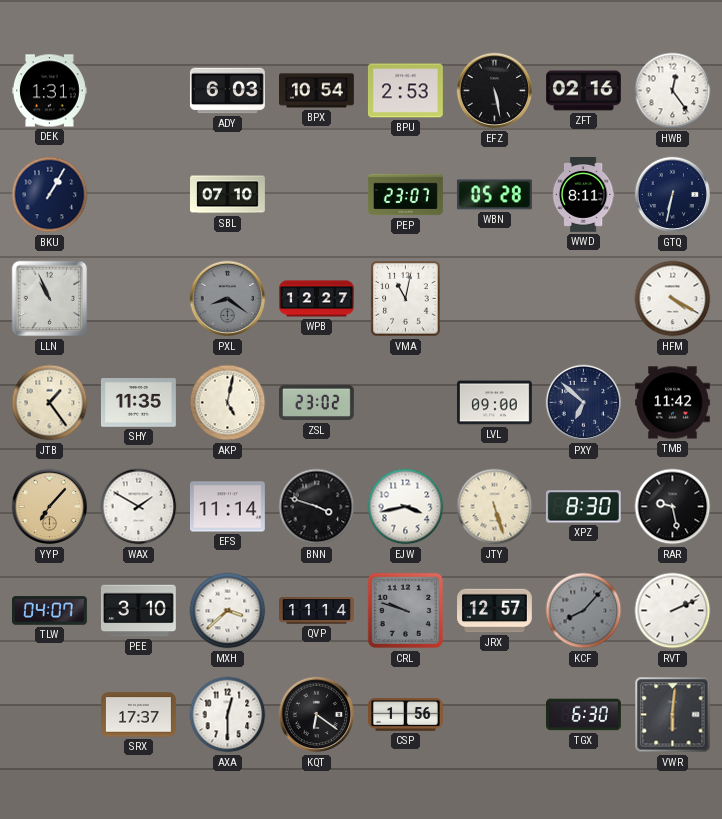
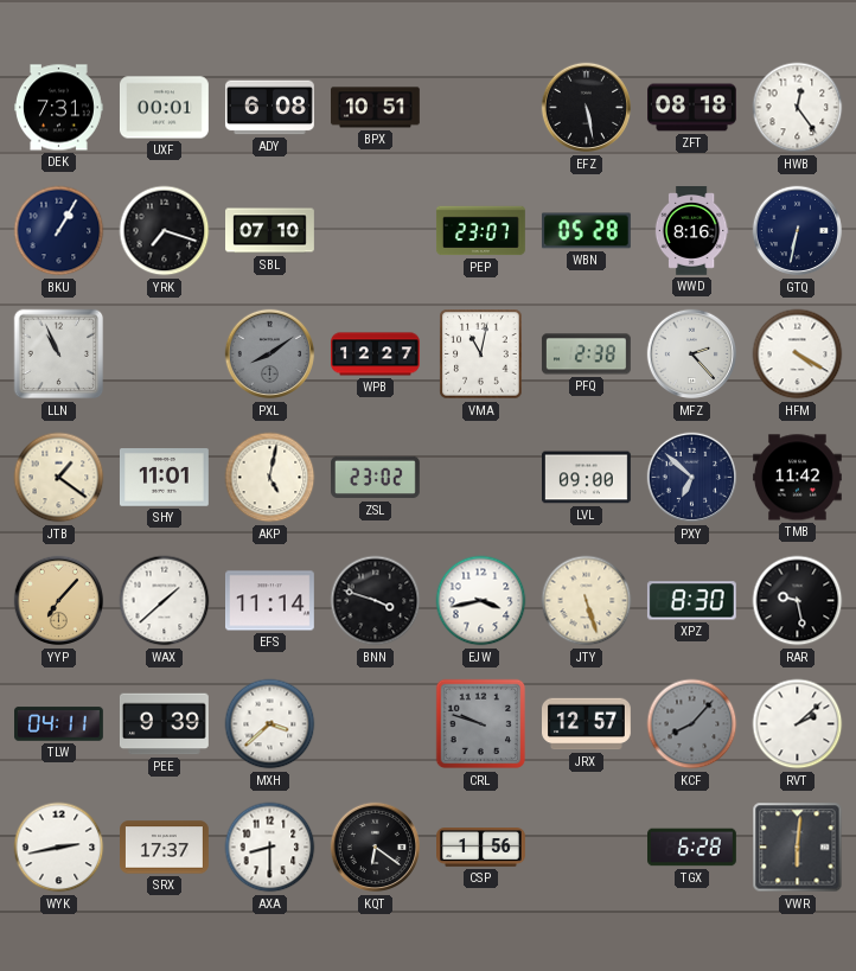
DEK: 1:31 -> 7:31 (59, 108)
UXF: none -> 00:01 (165, 108)
ADY: 6:03 -> 6:08 (269, 108)
BPX: 10:54 -> 10:51 (376, 108)
BPU: 2:53 -> none (406, 91)
ZFT: 02:16 -> 08:18 (692, 108)
YRK: none -> 7:18 (165, 231)
WWD: 8:11 -> 8:16 (691, 231)
PXL: 8:21 -> 8:09 (270, 354)
PFQ: none -> 2:38 (586, 354)
MFZ: none -> 2:23 (692, 354)
JTB: 1:24 -> 1:21 (59, 478)
SHY: 11:35 -> 11:01 (165, 478)
WAX: 1:50 -> 1:38 (165, 601)
TLW: 04:07 -> 04:11 (59, 724)
PEE: 3:10 -> 9:39 (164, 724)
QVP: 11:14 -> none (317, 611)
RVT: 2:11 -> 2:08 (798, 724)
WYK: none -> 2:43 (59, 848)
AXA: 12:30 -> 8:30 (270, 848)
TGX: 6:30 -> 6:28 (692, 848)
